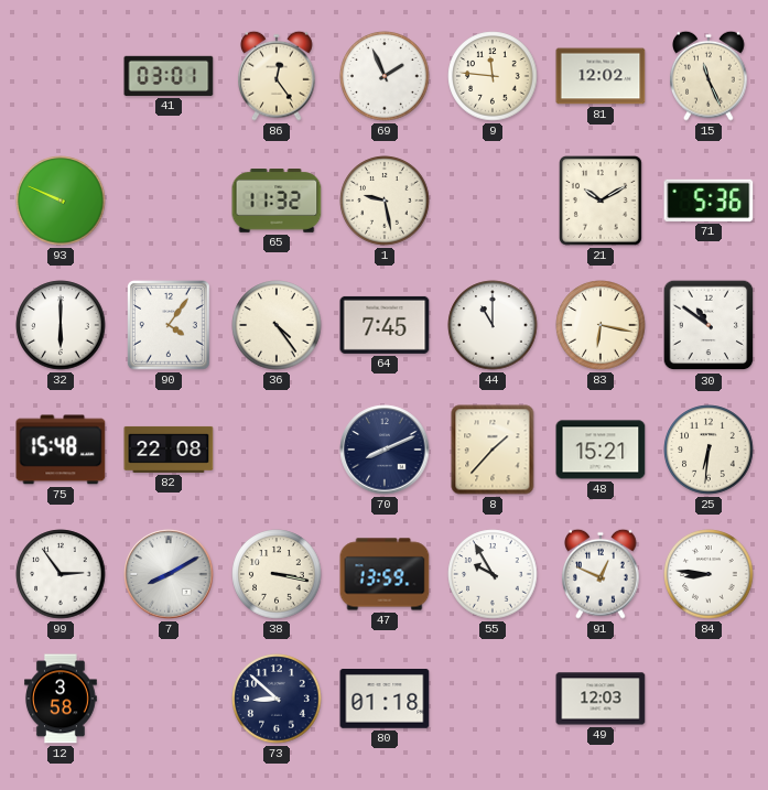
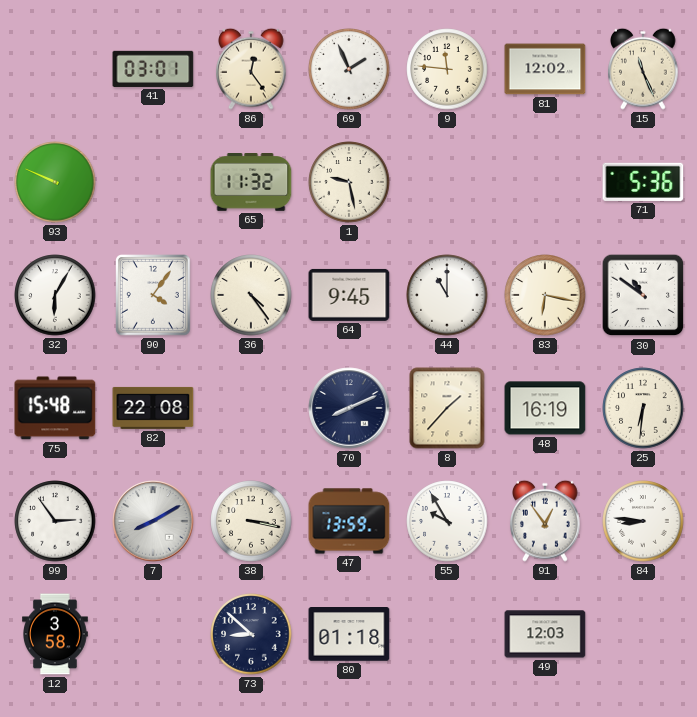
21: 10:10 -> none (602, 202)
32: 6:00 -> 6:05 (55, 295)
64: 7:45 -> 9:45 (349, 295)
48: 15:21 -> 16:19 (545, 408)
91: 12:49 -> 12:54 (545, 521)
